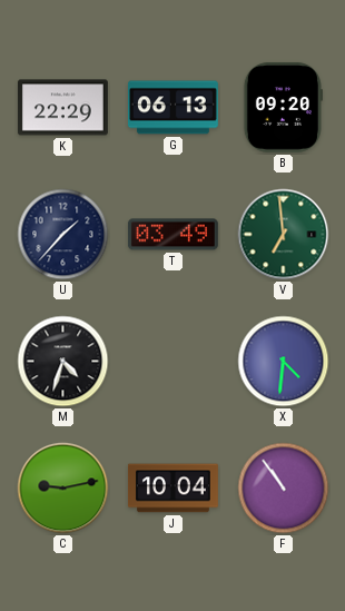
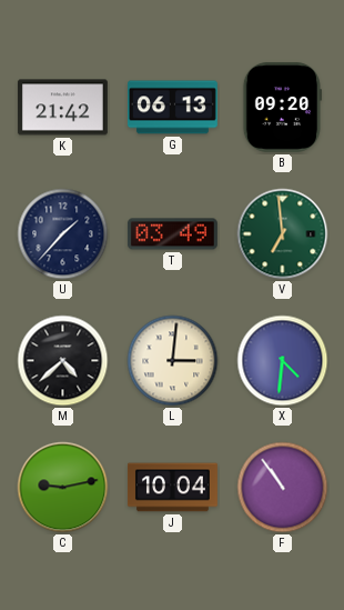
K: 22:29 -> 21:42 (62, 108)
M: 4:33 -> 4:38 (63, 361)
L: none -> 3:01 (173, 361)
